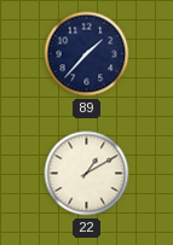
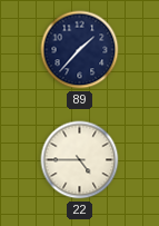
22: 1:10 -> 4:45 (80, 160)
